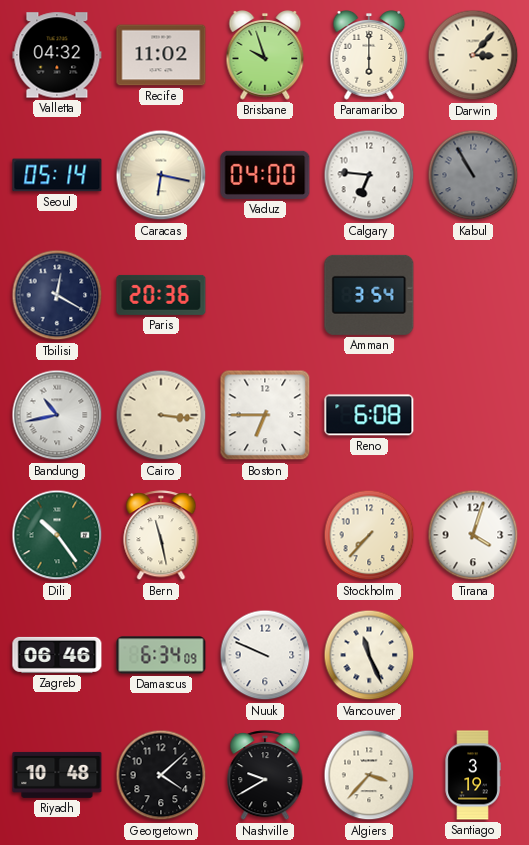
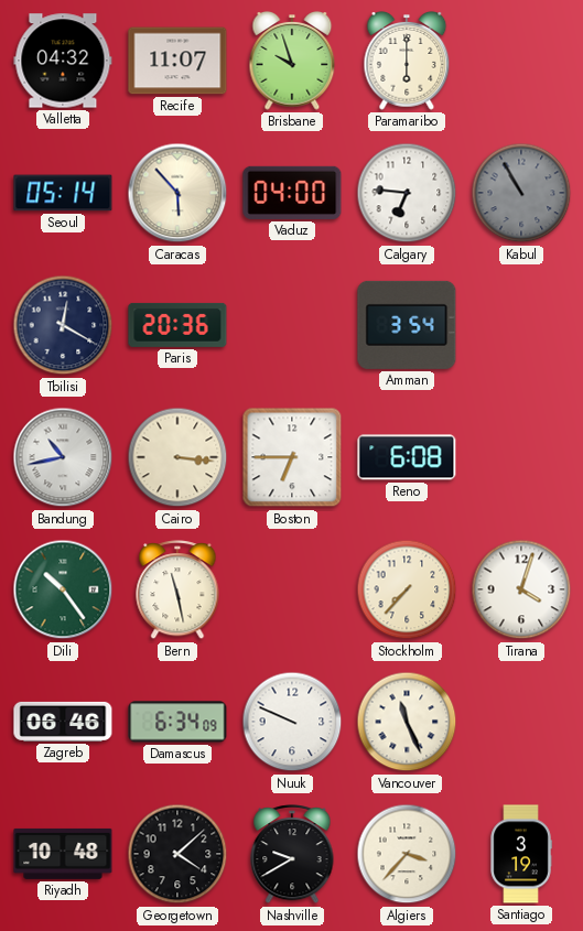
Recife: 11:02 -> 11:07 (177, 61)
Darwin: 3:07 -> none (473, 55)
Caracas: 6:17 -> 5:53 (177, 193)
